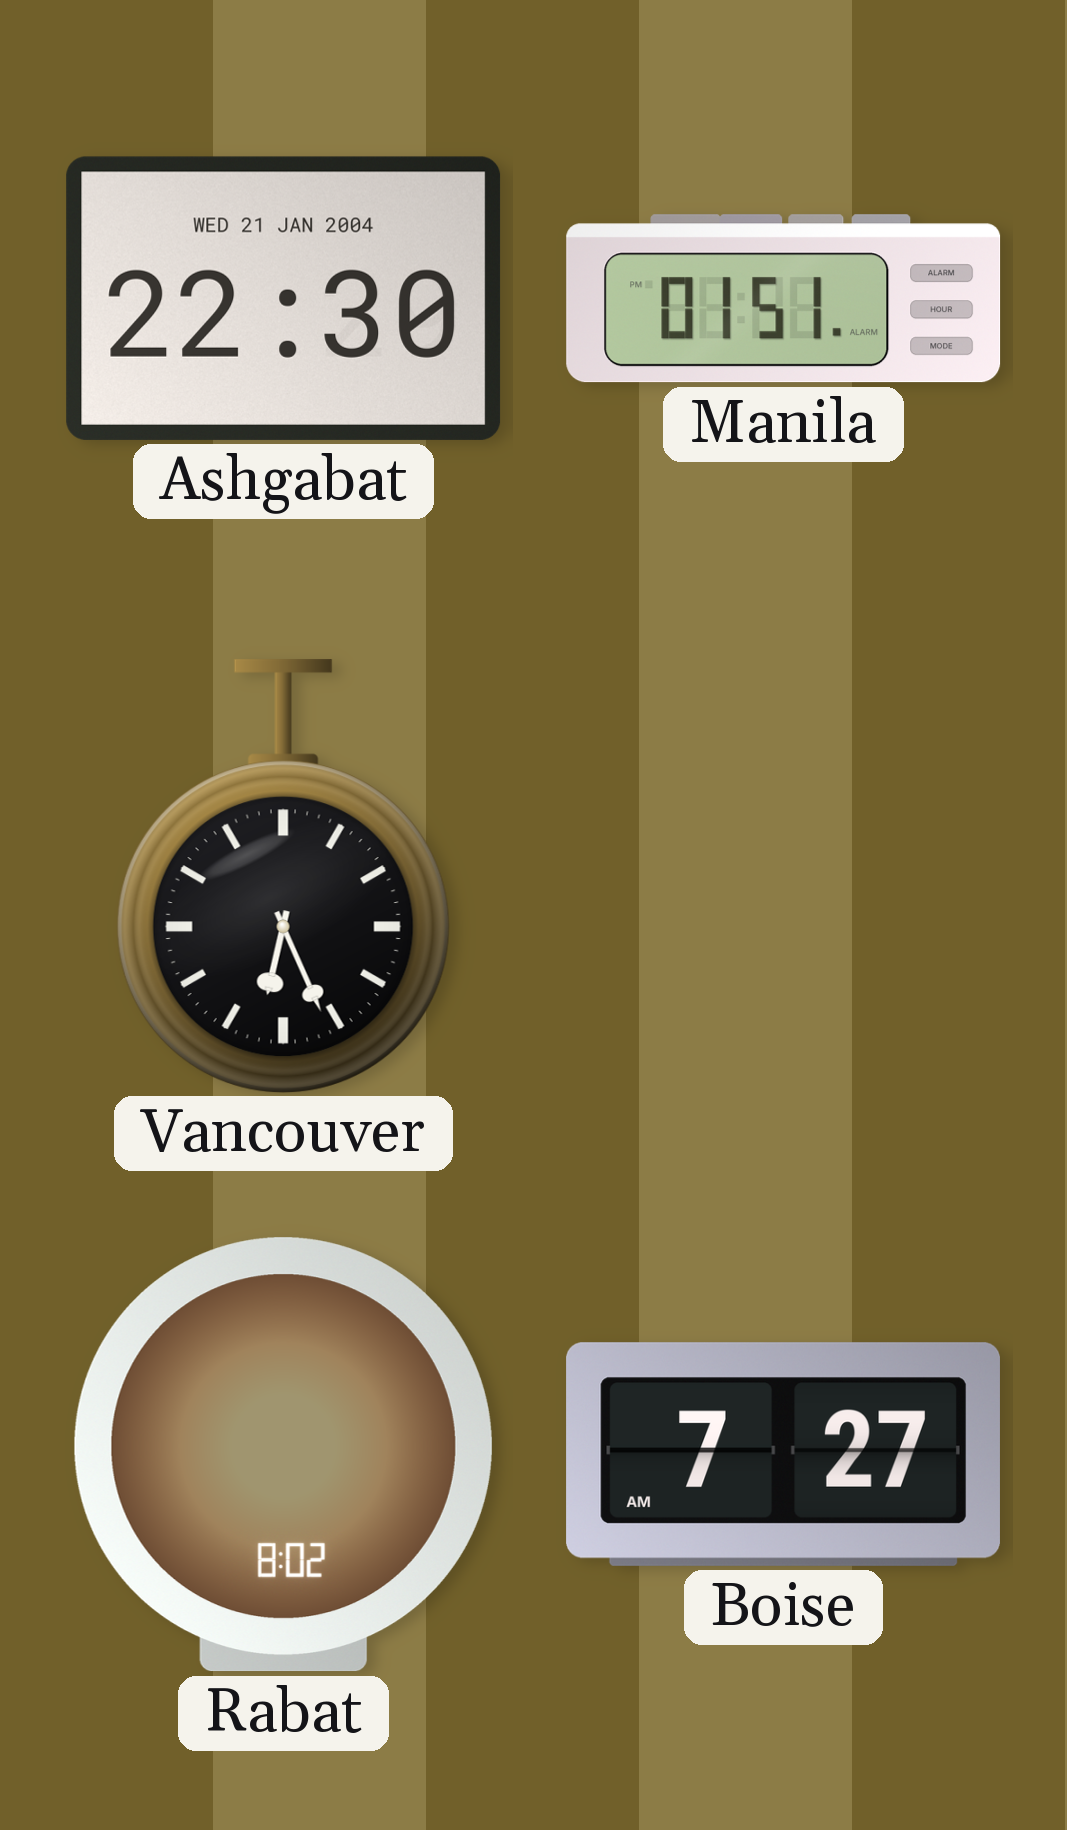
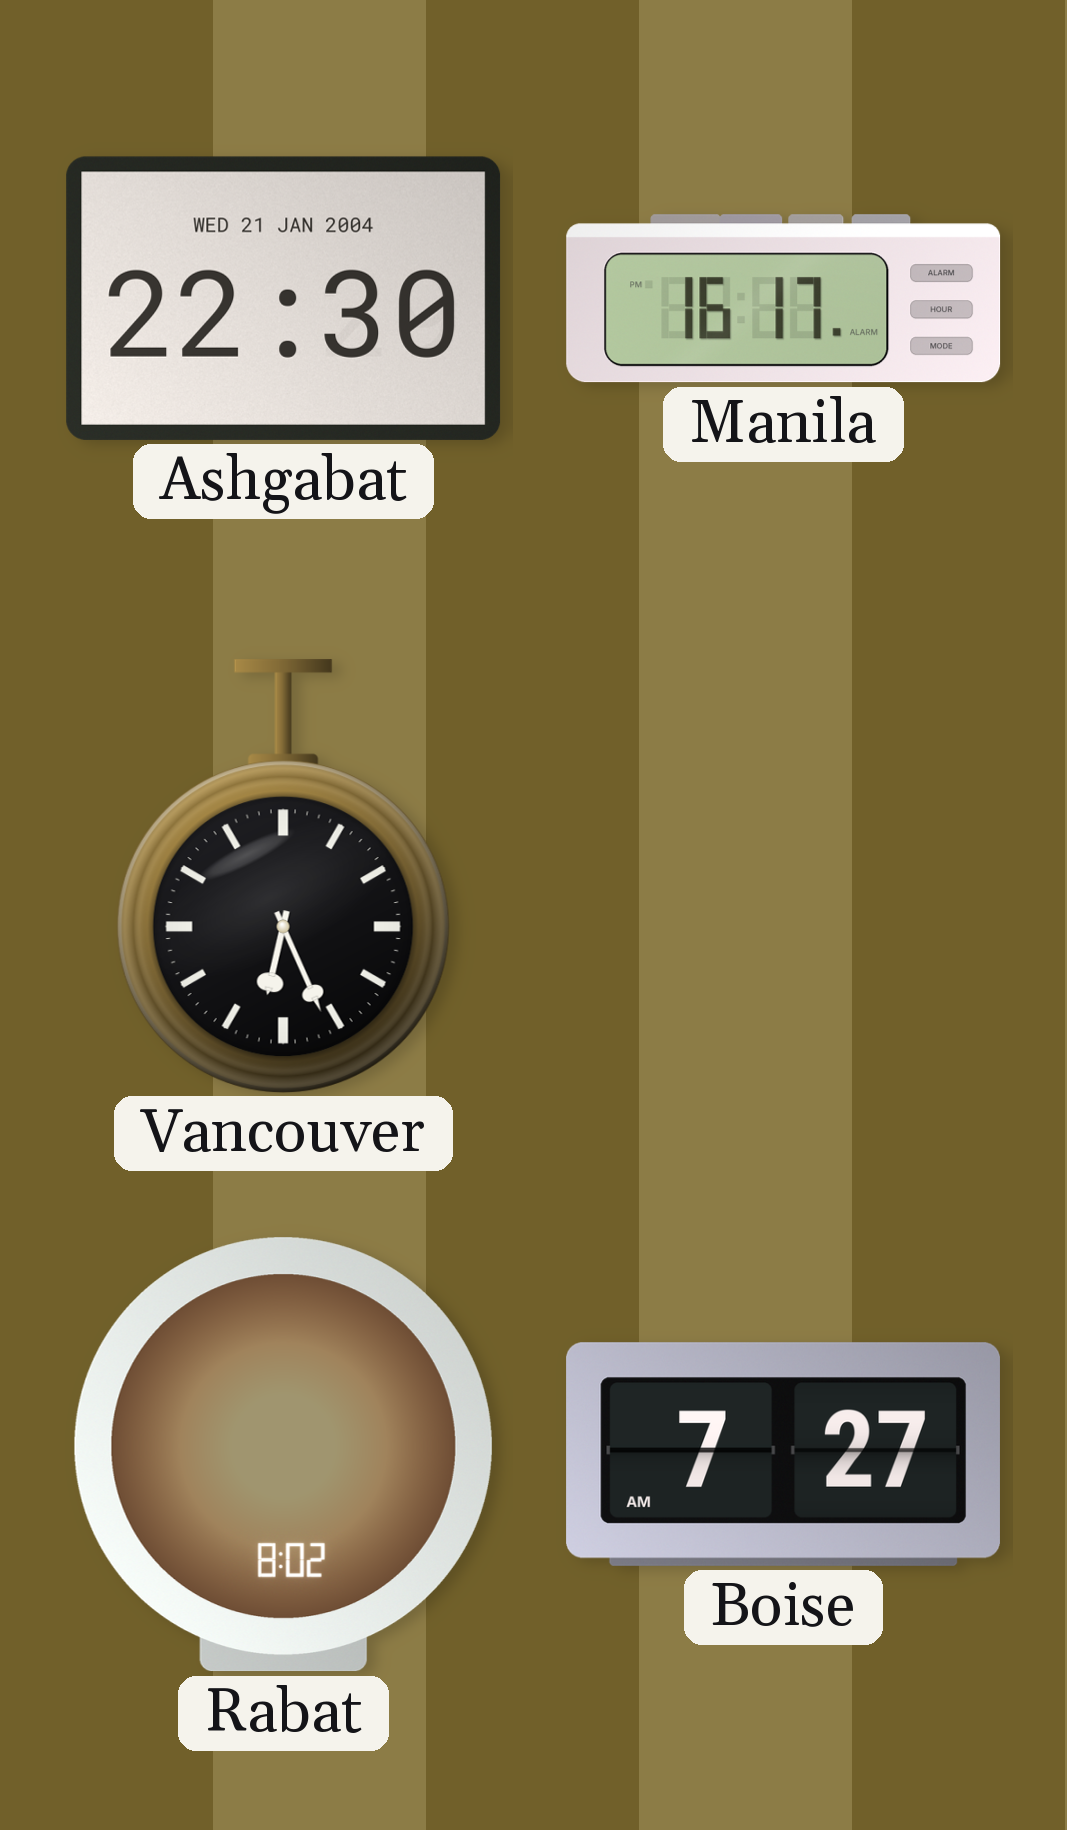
Manila: 01:51 -> 16:17 (784, 299)
